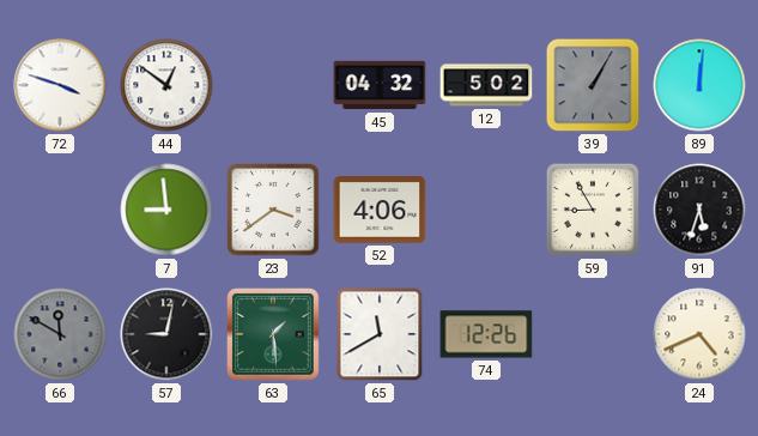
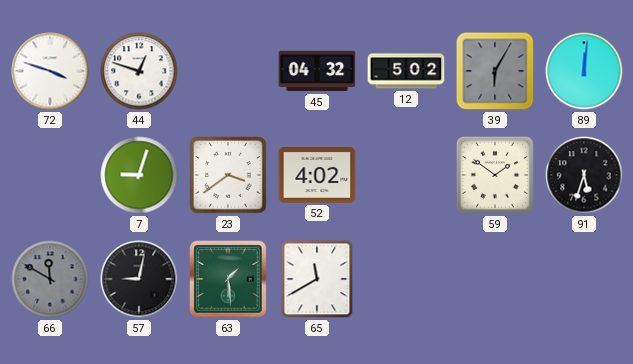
44: 12:51 -> 12:48 (139, 71)
39: 1:05 -> 6:05 (495, 71)
7: 8:59 -> 9:03 (139, 175)
52: 4:06 -> 4:02 (317, 176)
59: 8:55 -> 1:51 (495, 175)
74: 12:26 -> none (486, 334)
24: 4:41 -> none (699, 334)
